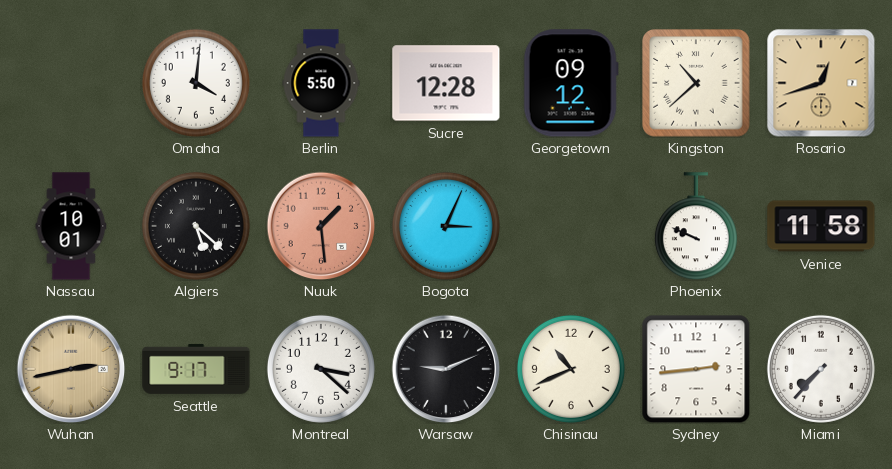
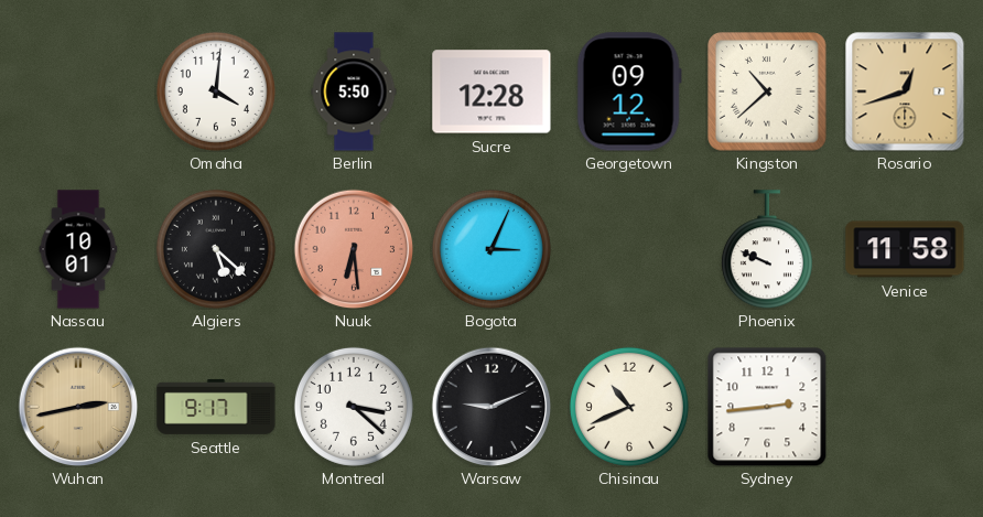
Nuuk: 1:29 -> 6:29 (354, 249)
Miami: 7:37 -> none (821, 369)
